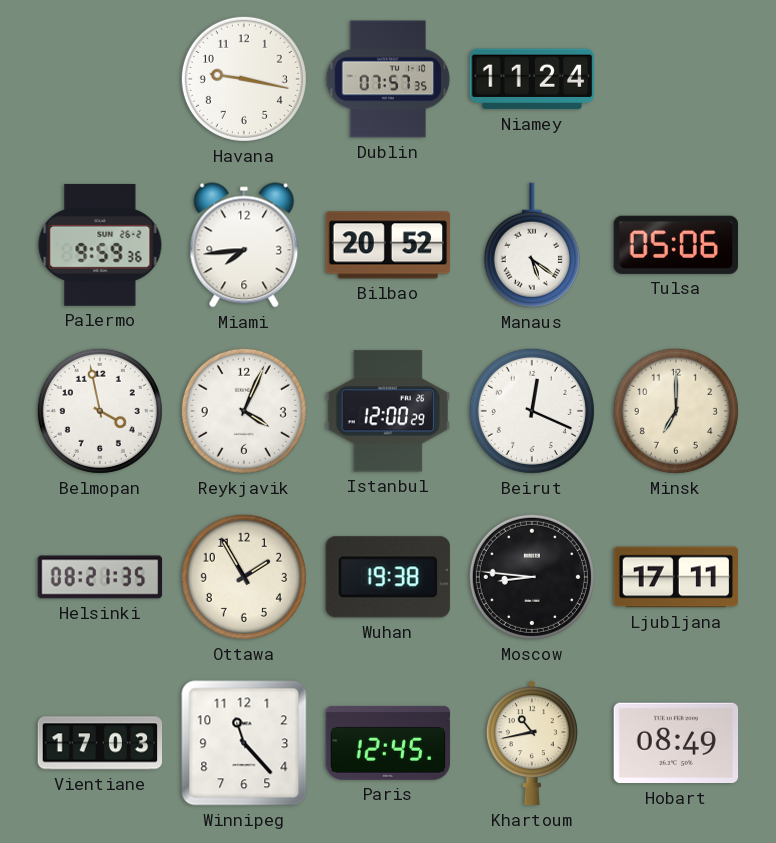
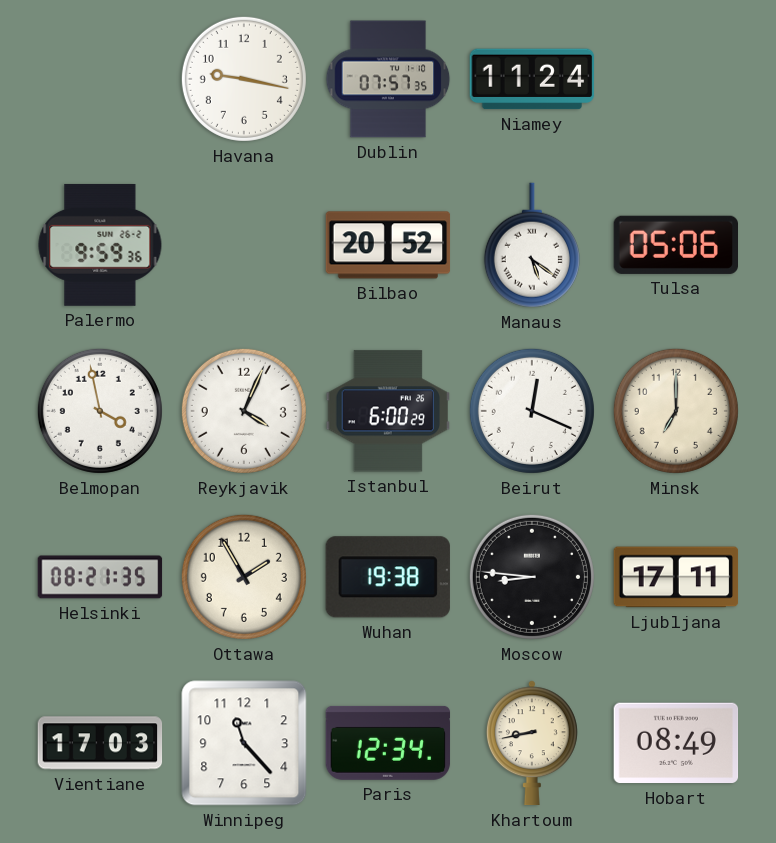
Miami: 7:44 -> none (244, 245)
Istanbul: 12:00 -> 6:00 (388, 411)
Paris: 12:45 -> 12:34 (388, 743)
Khartoum: 10:43 -> 8:43 (532, 743)
